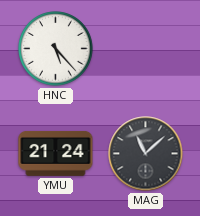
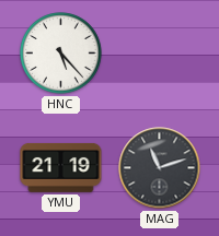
YMU: 21:24 -> 21:19 (61, 167)
MAG: 11:08 -> 11:12 (160, 168)
